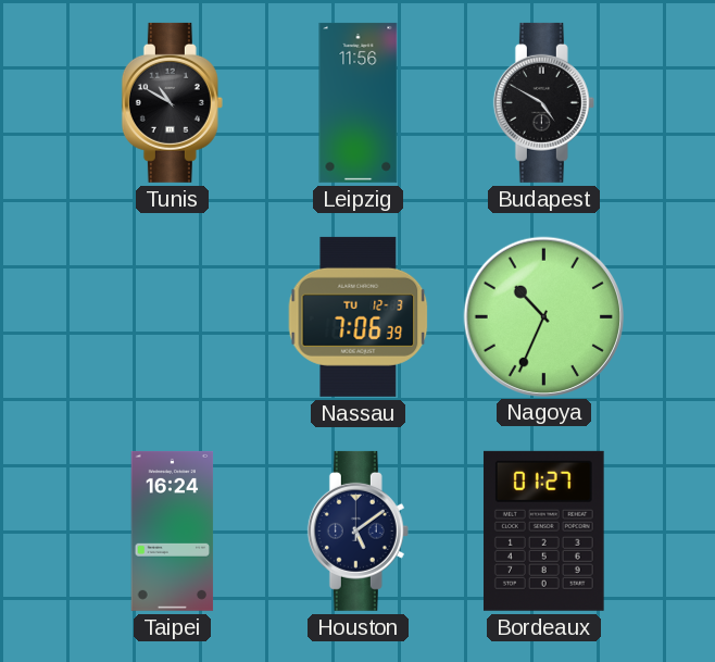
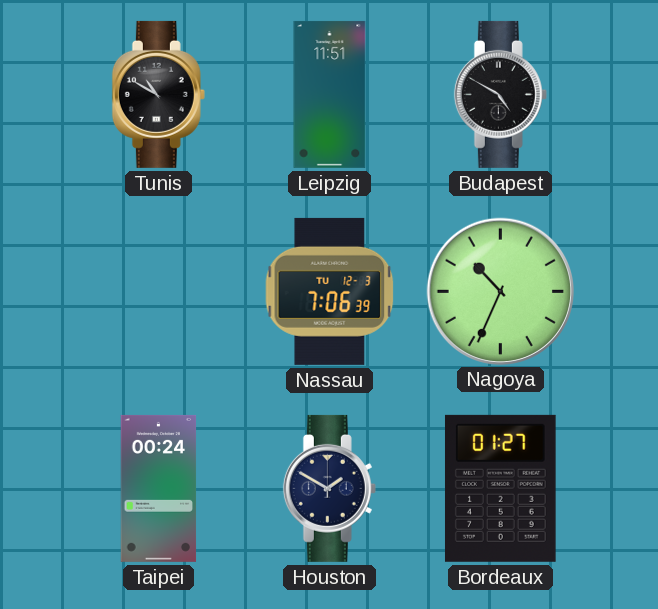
Leipzig: 11:56 -> 11:51 (330, 94)
Taipei: 16:24 -> 00:24 (159, 488)
Houston: 5:09 -> 1:50 (329, 488)
